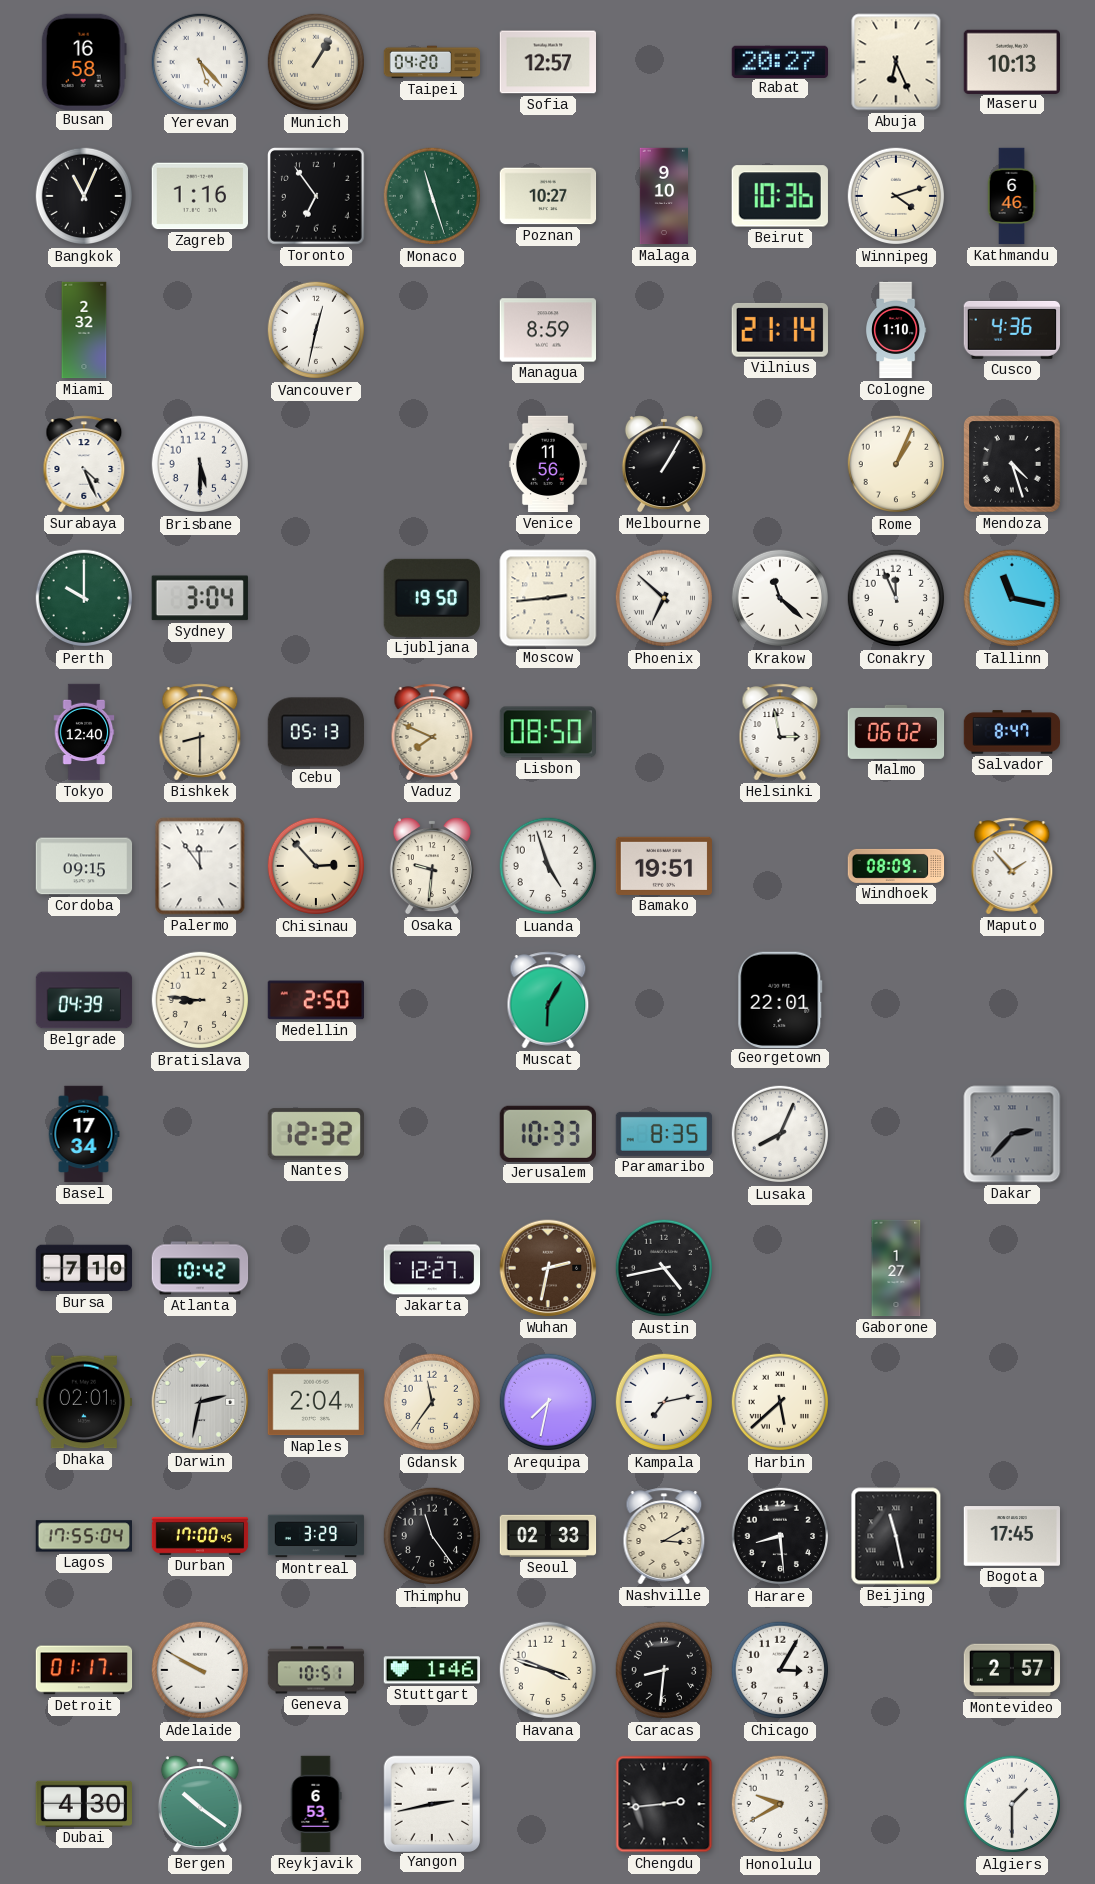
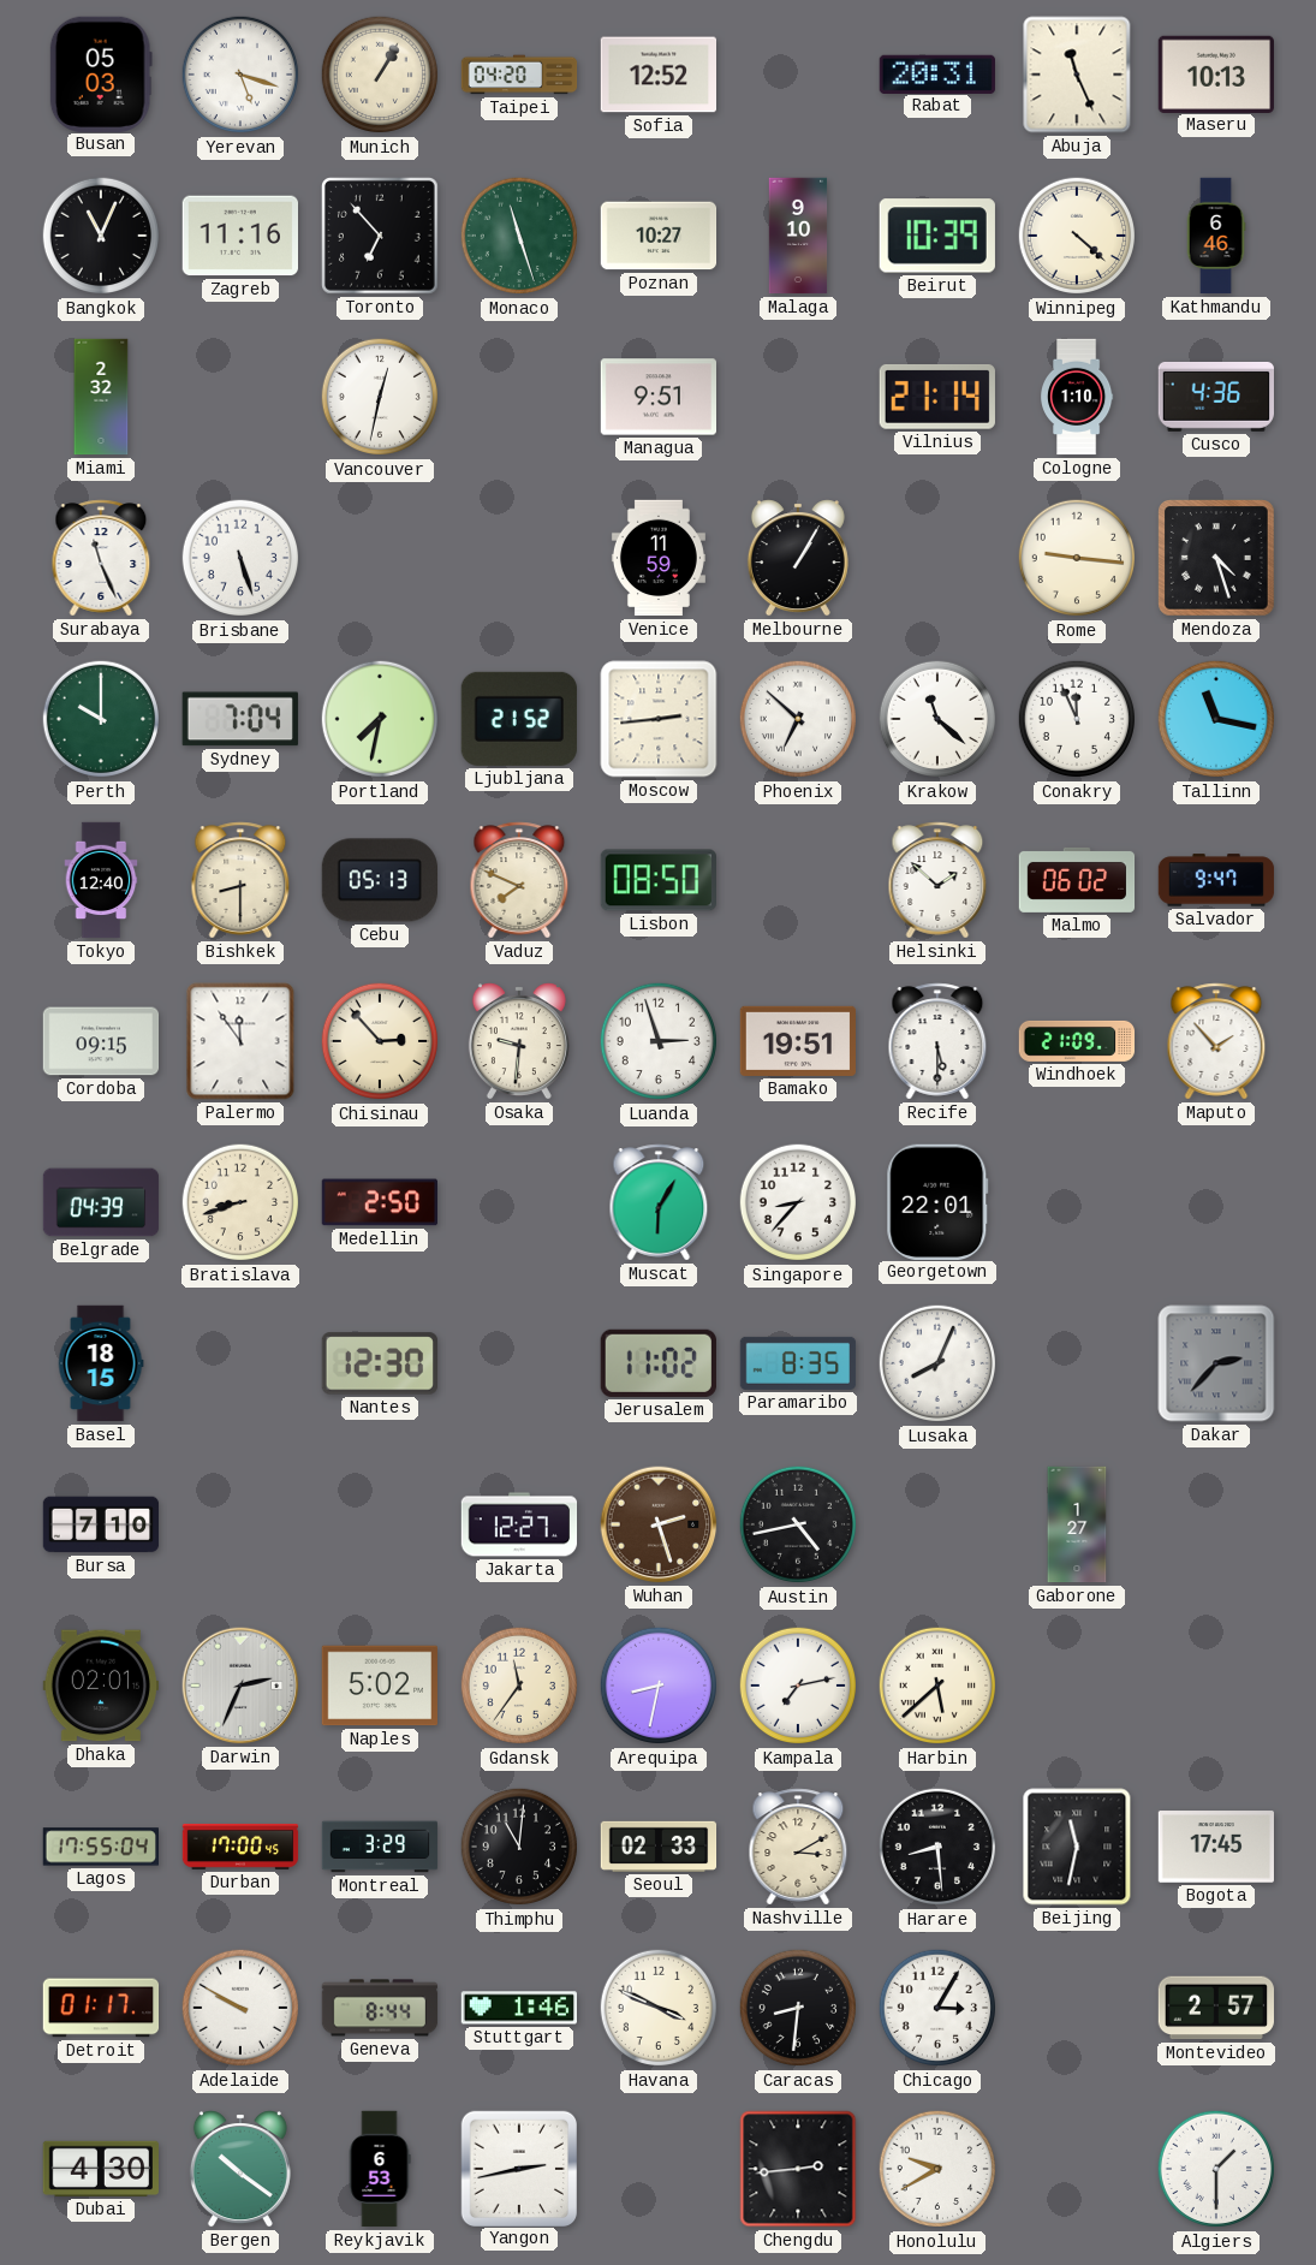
Busan: 16:58 -> 05:03 (101, 73)
Yerevan: 5:23 -> 5:18 (240, 75)
Sofia: 12:57 -> 12:52 (659, 75)
Rabat: 20:27 -> 20:31 (936, 73)
Abuja: 6:26 -> 11:26 (1077, 75)
Zagreb: 1:16 -> 11:16 (239, 236)
Toronto: 6:54 -> 6:53 (381, 237)
Beirut: 10:36 -> 10:39 (937, 236)
Winnipeg: 4:12 -> 4:22 (1077, 236)
Managua: 8:59 -> 9:51 (659, 397)
Surabaya: 4:26 -> 11:26 (101, 558)
Brisbane: 5:30 -> 5:27 (240, 558)
Venice: 11:56 -> 11:59 (659, 558)
Rome: 1:04 -> 9:16 (1077, 558)
Sydney: 3:04 -> 7:04 (240, 719)
Portland: none -> 7:32 (380, 719)
Ljubljana: 19:50 -> 21:52 (519, 719)
Helsinki: 2:58 -> 1:52 (937, 880)
Salvador: 8:47 -> 9:47 (1216, 880)
Luanda: 4:57 -> 2:57 (659, 1041)
Recife: none -> 5:30 (937, 1041)
Windhoek: 08:09 -> 21:09 (1077, 1041)
Bratislava: 8:46 -> 8:42 (240, 1202)
Singapore: none -> 8:37 (798, 1202)
Basel: 17:34 -> 18:15 (101, 1363)
Nantes: 12:32 -> 12:30 (379, 1363)
Jerusalem: 10:33 -> 11:02 (659, 1363)
Atlanta: 10:42 -> none (200, 1268)
Wuhan: 2:32 -> 2:27 (659, 1524)
Darwin: 2:32 -> 2:34 (240, 1686)
Naples: 2:04 -> 5:02 (379, 1686)
Arequipa: 7:32 -> 8:32 (659, 1686)
Thimphu: 11:24 -> 11:01 (519, 1847)
Beijing: 11:28 -> 11:32 (1077, 1847)
Geneva: 10:51 -> 8:44 (380, 2008)
Havana: 3:48 -> 3:49 (659, 2008)
